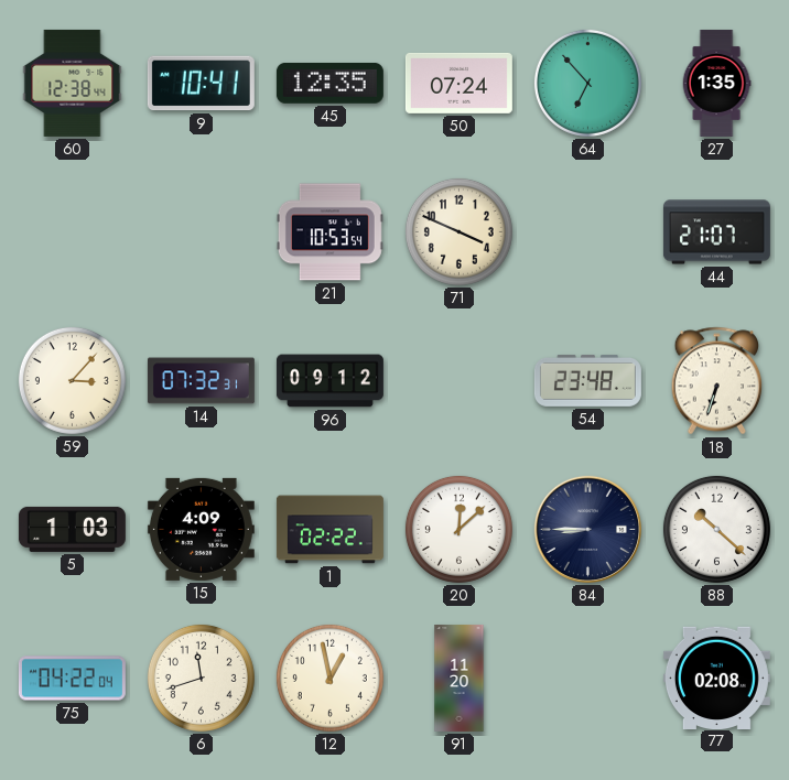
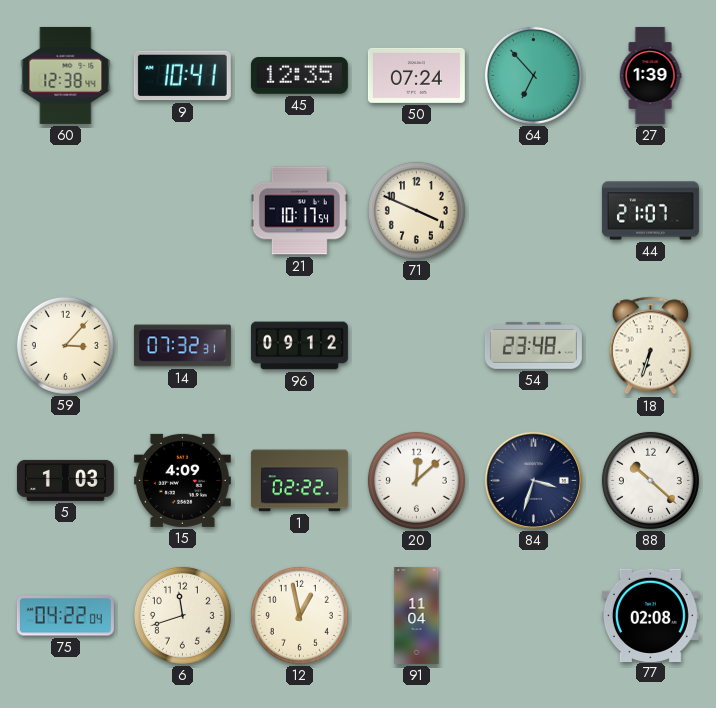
27: 1:35 -> 1:39 (650, 75)
21: 10:53 -> 10:17 (299, 211)
84: 8:45 -> 3:33 (533, 480)
91: 11:20 -> 11:04 (417, 615)
